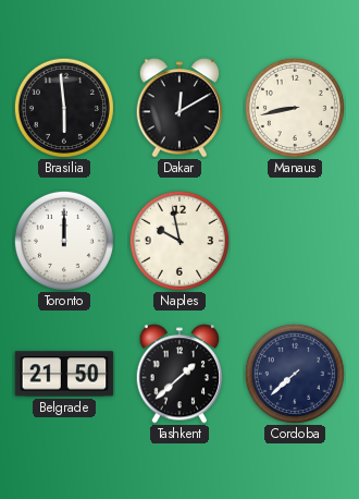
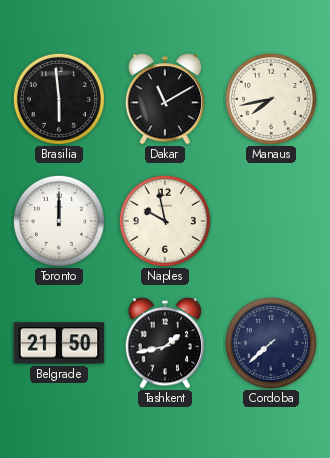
Dakar: 12:10 -> 11:10 (165, 99)
Manaus: 8:43 -> 7:43 (271, 99)
Tashkent: 1:38 -> 1:43 (165, 343)
